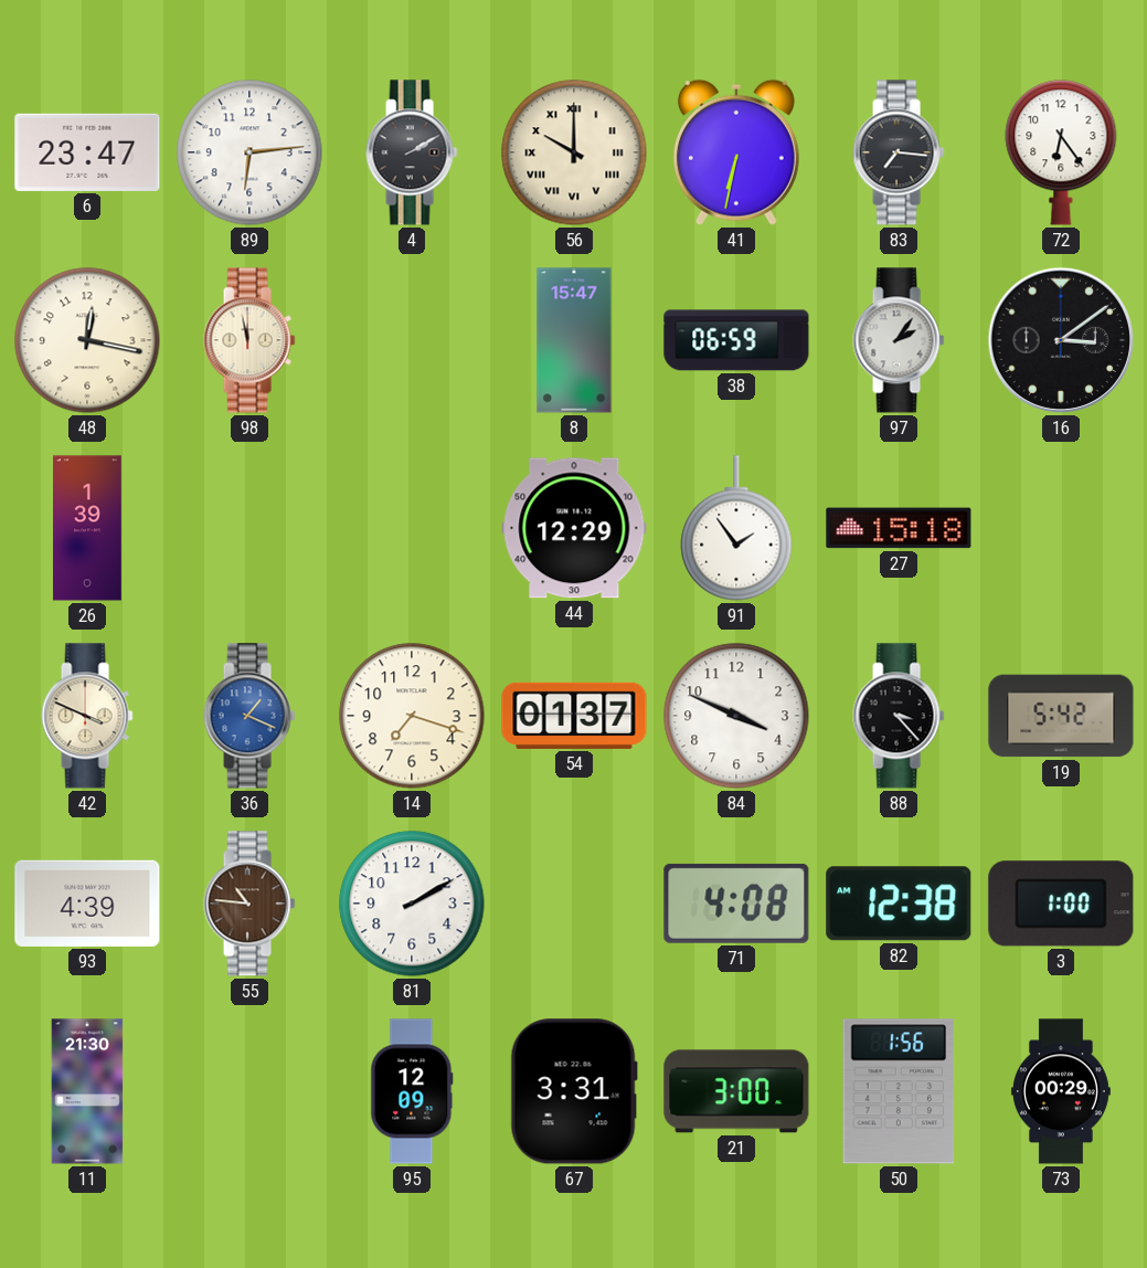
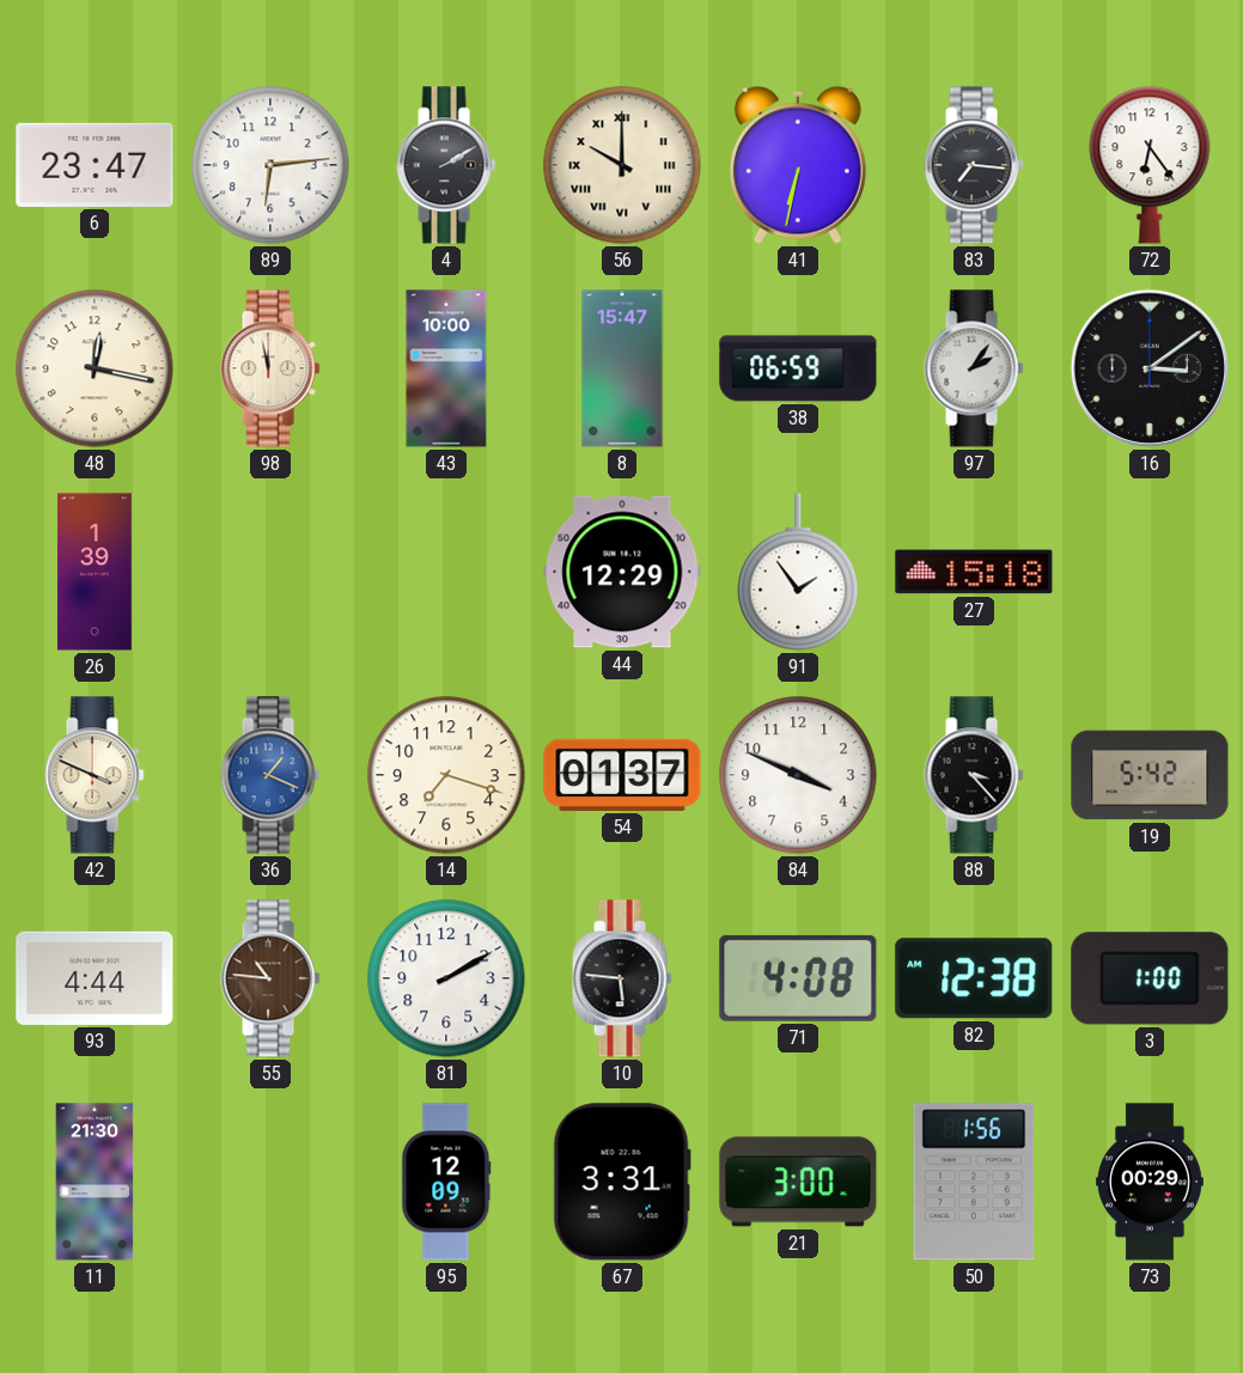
43: none -> 10:00 (446, 368)
93: 4:39 -> 4:44 (95, 978)
10: none -> 5:46 (622, 978)
